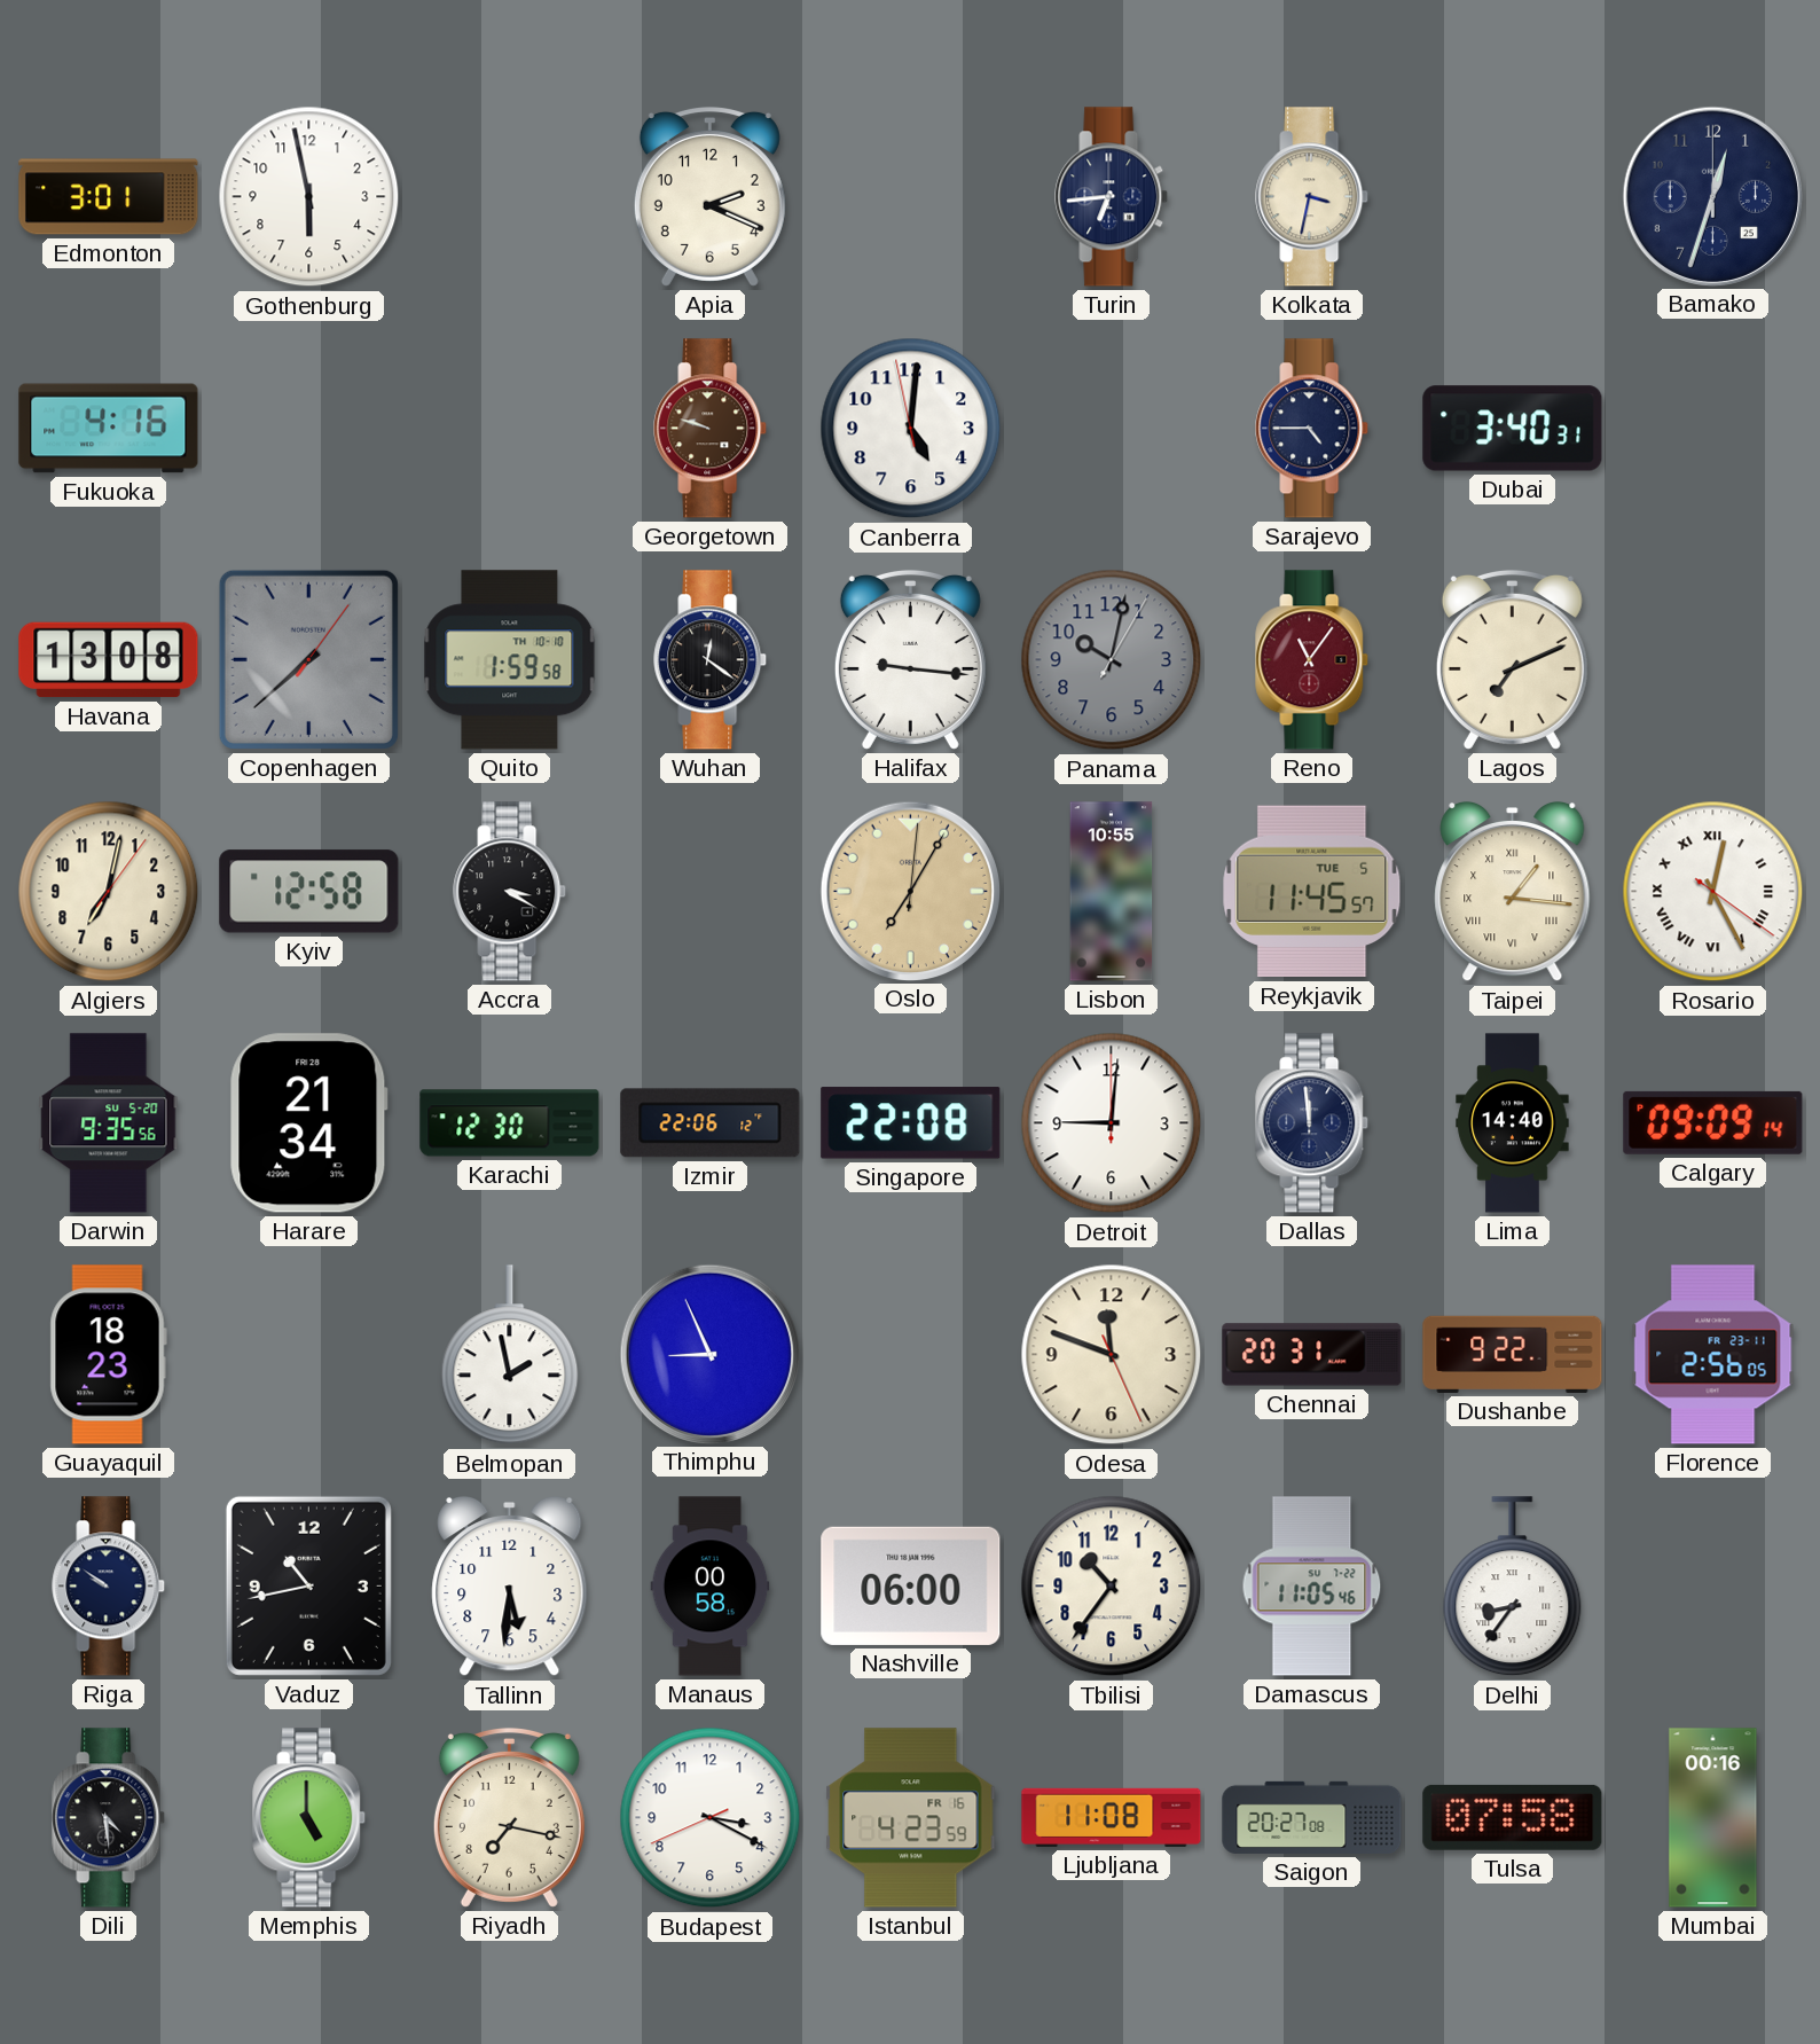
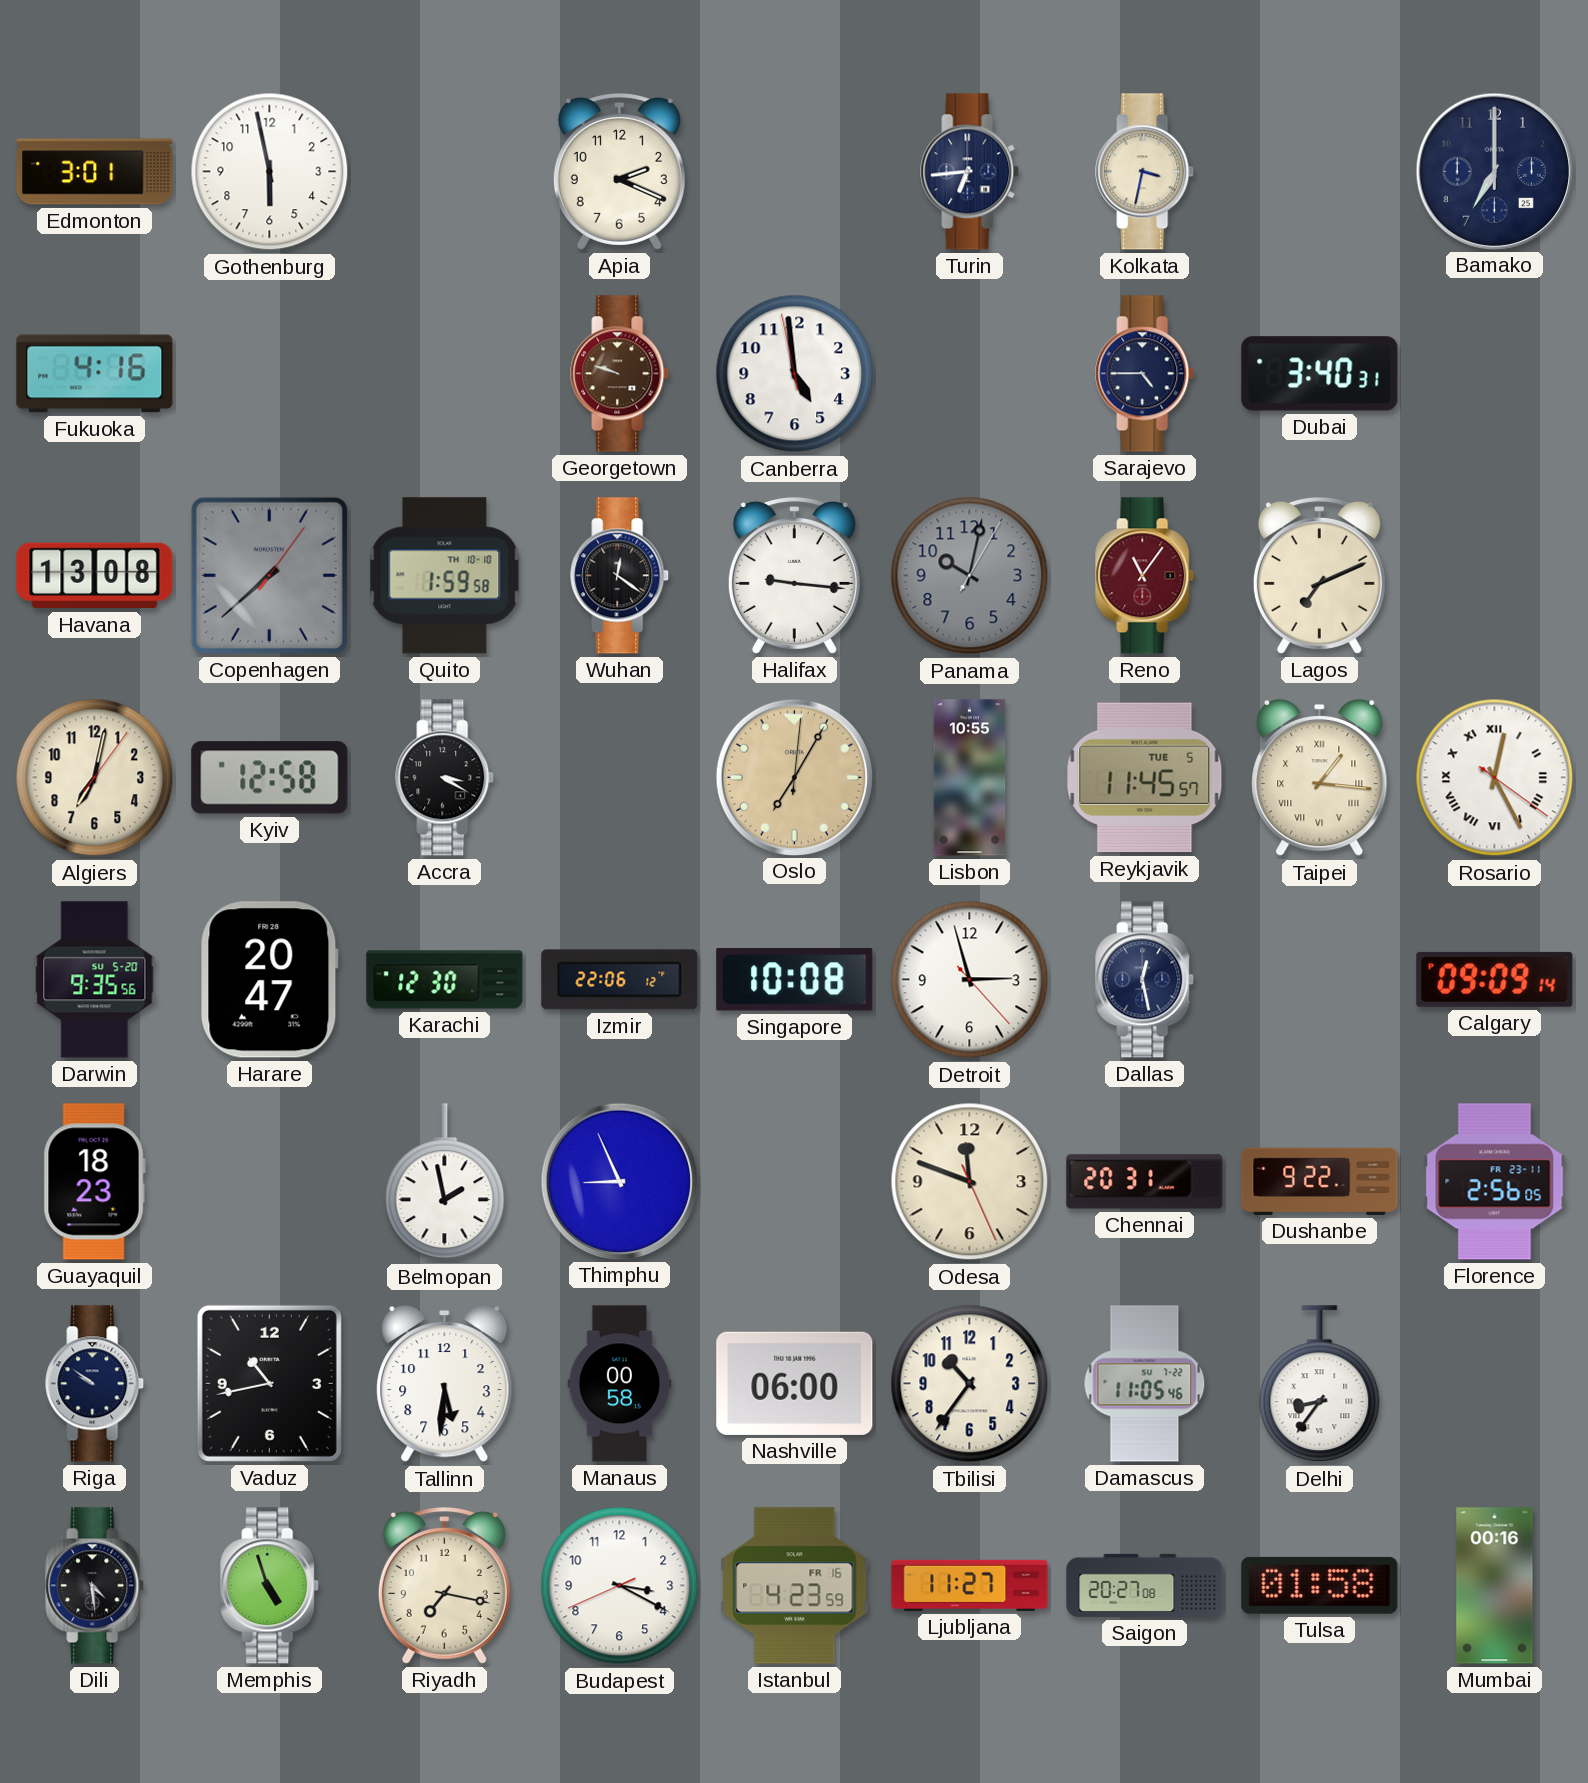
Bamako: 12:33 -> 7:00 (1494, 171)
Canberra: 5:00 -> 4:58 (795, 374)
Harare: 21:34 -> 20:47 (269, 980)
Singapore: 22:08 -> 10:08 (795, 980)
Detroit: 9:01 -> 2:57 (970, 980)
Dallas: 11:59 -> 12:28 (1145, 980)
Lima: 14:40 -> none (1513, 1123)
Memphis: 5:00 -> 4:57 (270, 1586)
Ljubljana: 11:08 -> 11:27 (970, 1585)
Tulsa: 07:58 -> 01:58 (1320, 1585)
